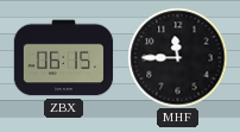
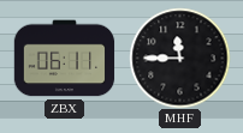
ZBX: 06:15 -> 06:11 (64, 59)
